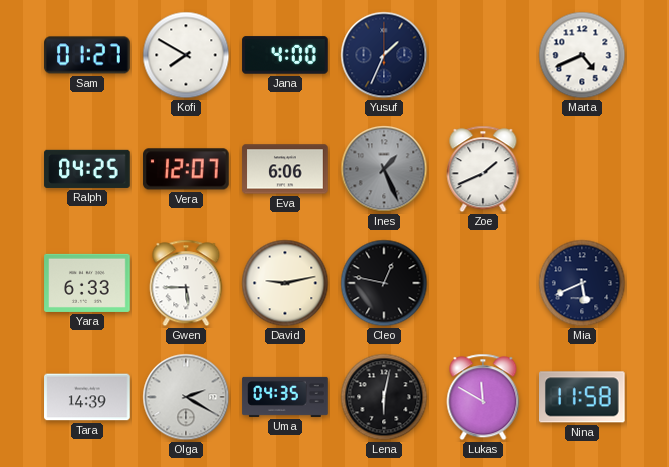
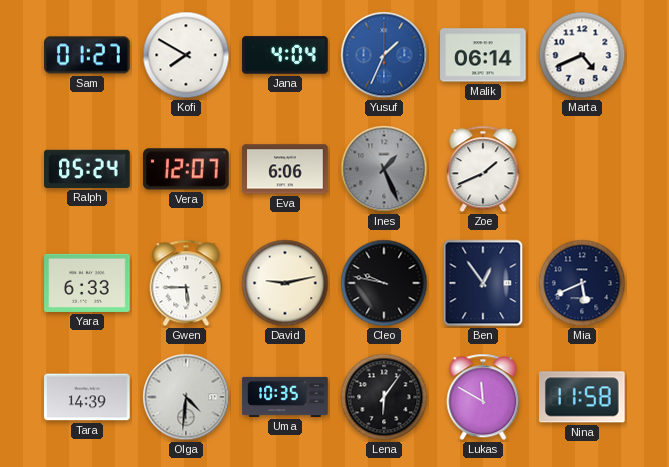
Jana: 4:00 -> 4:04 (285, 55)
Yusuf dial: navy -> blue (384, 55)
Malik: none -> 06:14 (483, 55)
Ralph: 04:25 -> 05:24 (87, 169)
Cleo: 12:47 -> 9:47 (384, 283)
Ben: none -> 12:54 (483, 283)
Olga: 2:20 -> 4:31 (186, 397)
Uma: 04:35 -> 10:35 (285, 397)
Lena: 6:02 -> 6:06 (384, 397)
